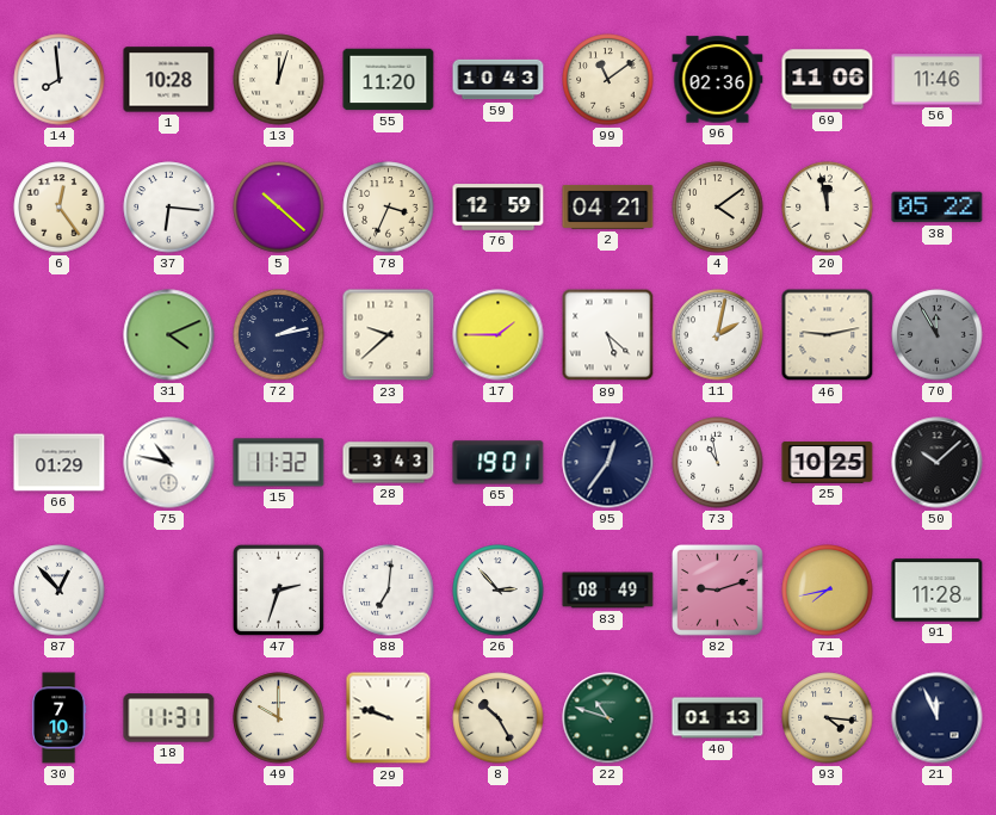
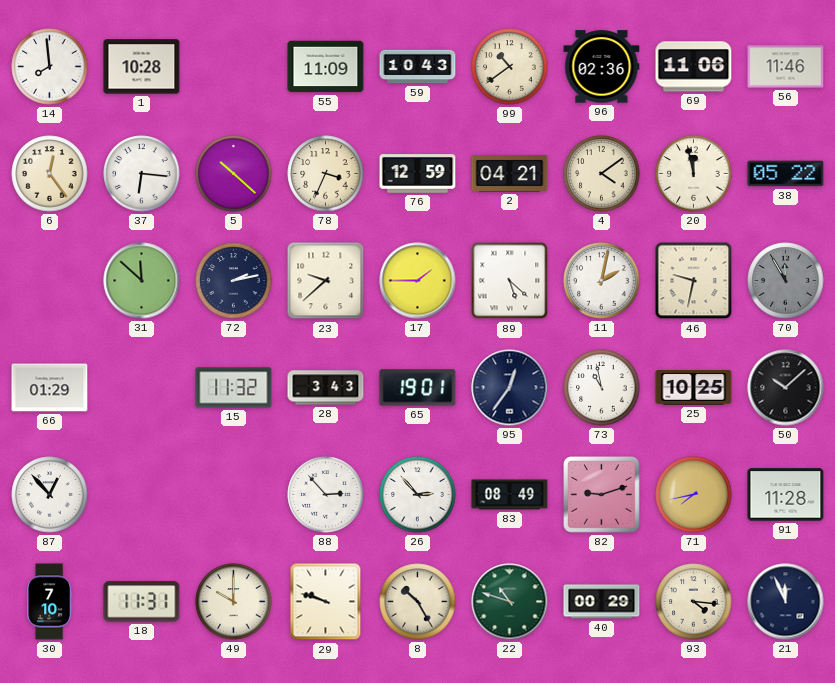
13: 12:03 -> none (279, 80)
55: 11:20 -> 11:09 (326, 67)
99: 11:09 -> 10:39 (510, 67)
31: 4:11 -> 11:52 (142, 281)
46: 9:13 -> 9:32 (694, 281)
75: 10:47 -> none (169, 463)
47: 2:33 -> none (278, 589)
88: 7:01 -> 2:53 (326, 495)
40: 01:13 -> 00:29 (602, 602)
